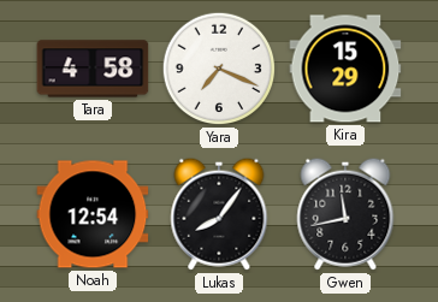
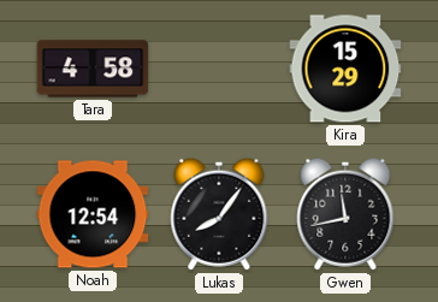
Yara: 7:19 -> none (219, 69)
